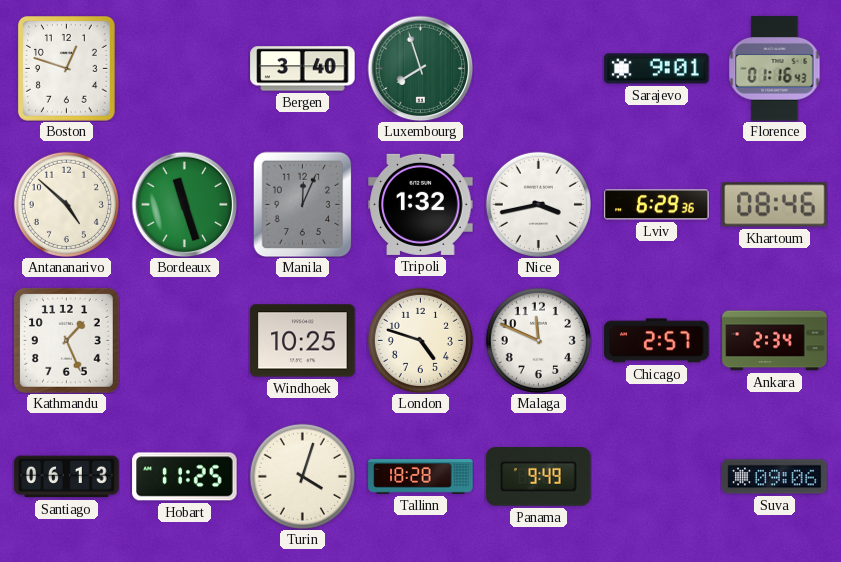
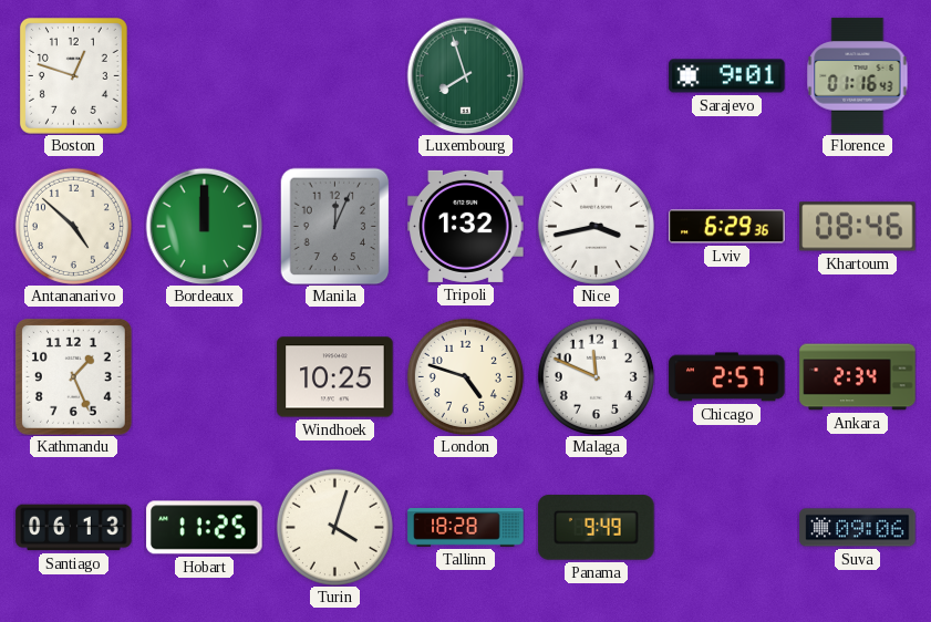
Bergen: 3:40 -> none (303, 69)
Bordeaux: 11:27 -> 12:00 (204, 226)
